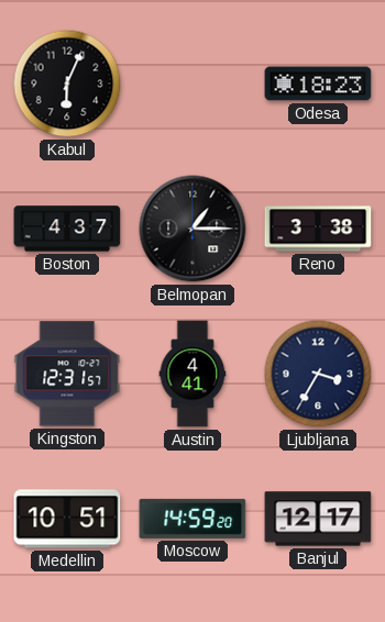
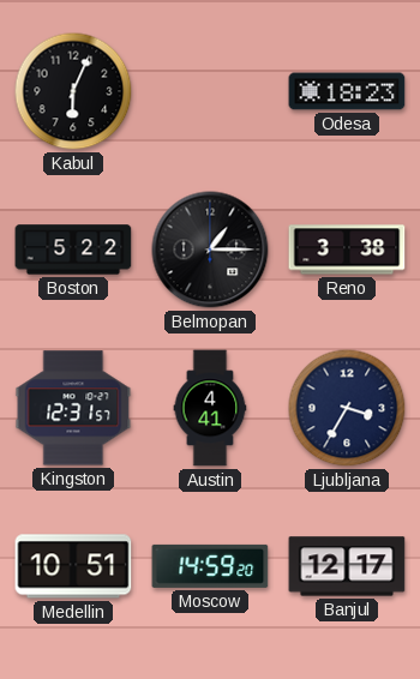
Boston: 4:37 -> 5:22 (73, 250)
